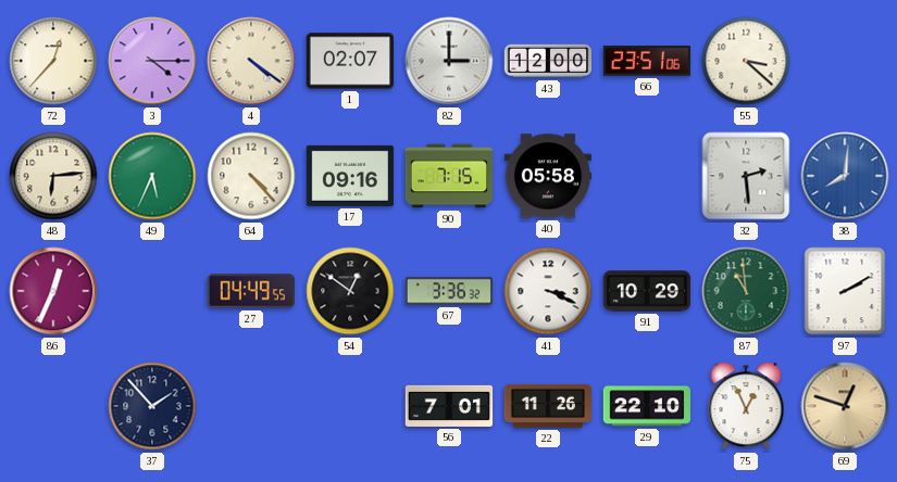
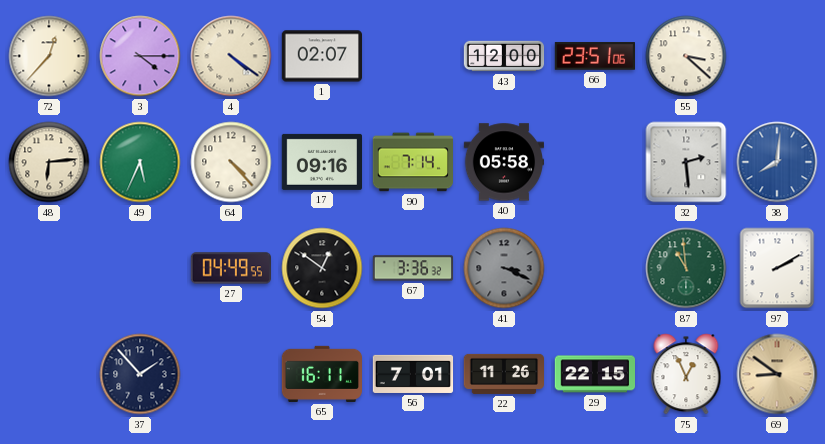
82: 3:00 -> none (449, 61)
90: 7:15 -> 7:14 (412, 162)
86: 12:34 -> none (53, 291)
41 dial: white -> grey (504, 268)
91: 10:29 -> none (647, 291)
65: none -> 16:11 (321, 374)
29: 22:10 -> 22:15 (594, 374)
69: 12:48 -> 8:51 (777, 374)
